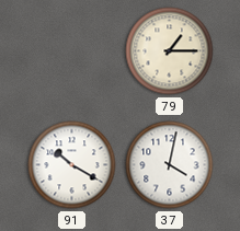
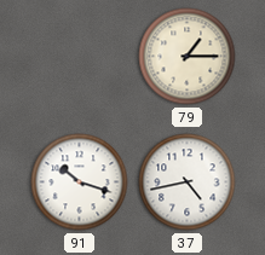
91: 10:20 -> 10:18 (80, 182)
37: 4:02 -> 4:43 (188, 182)
